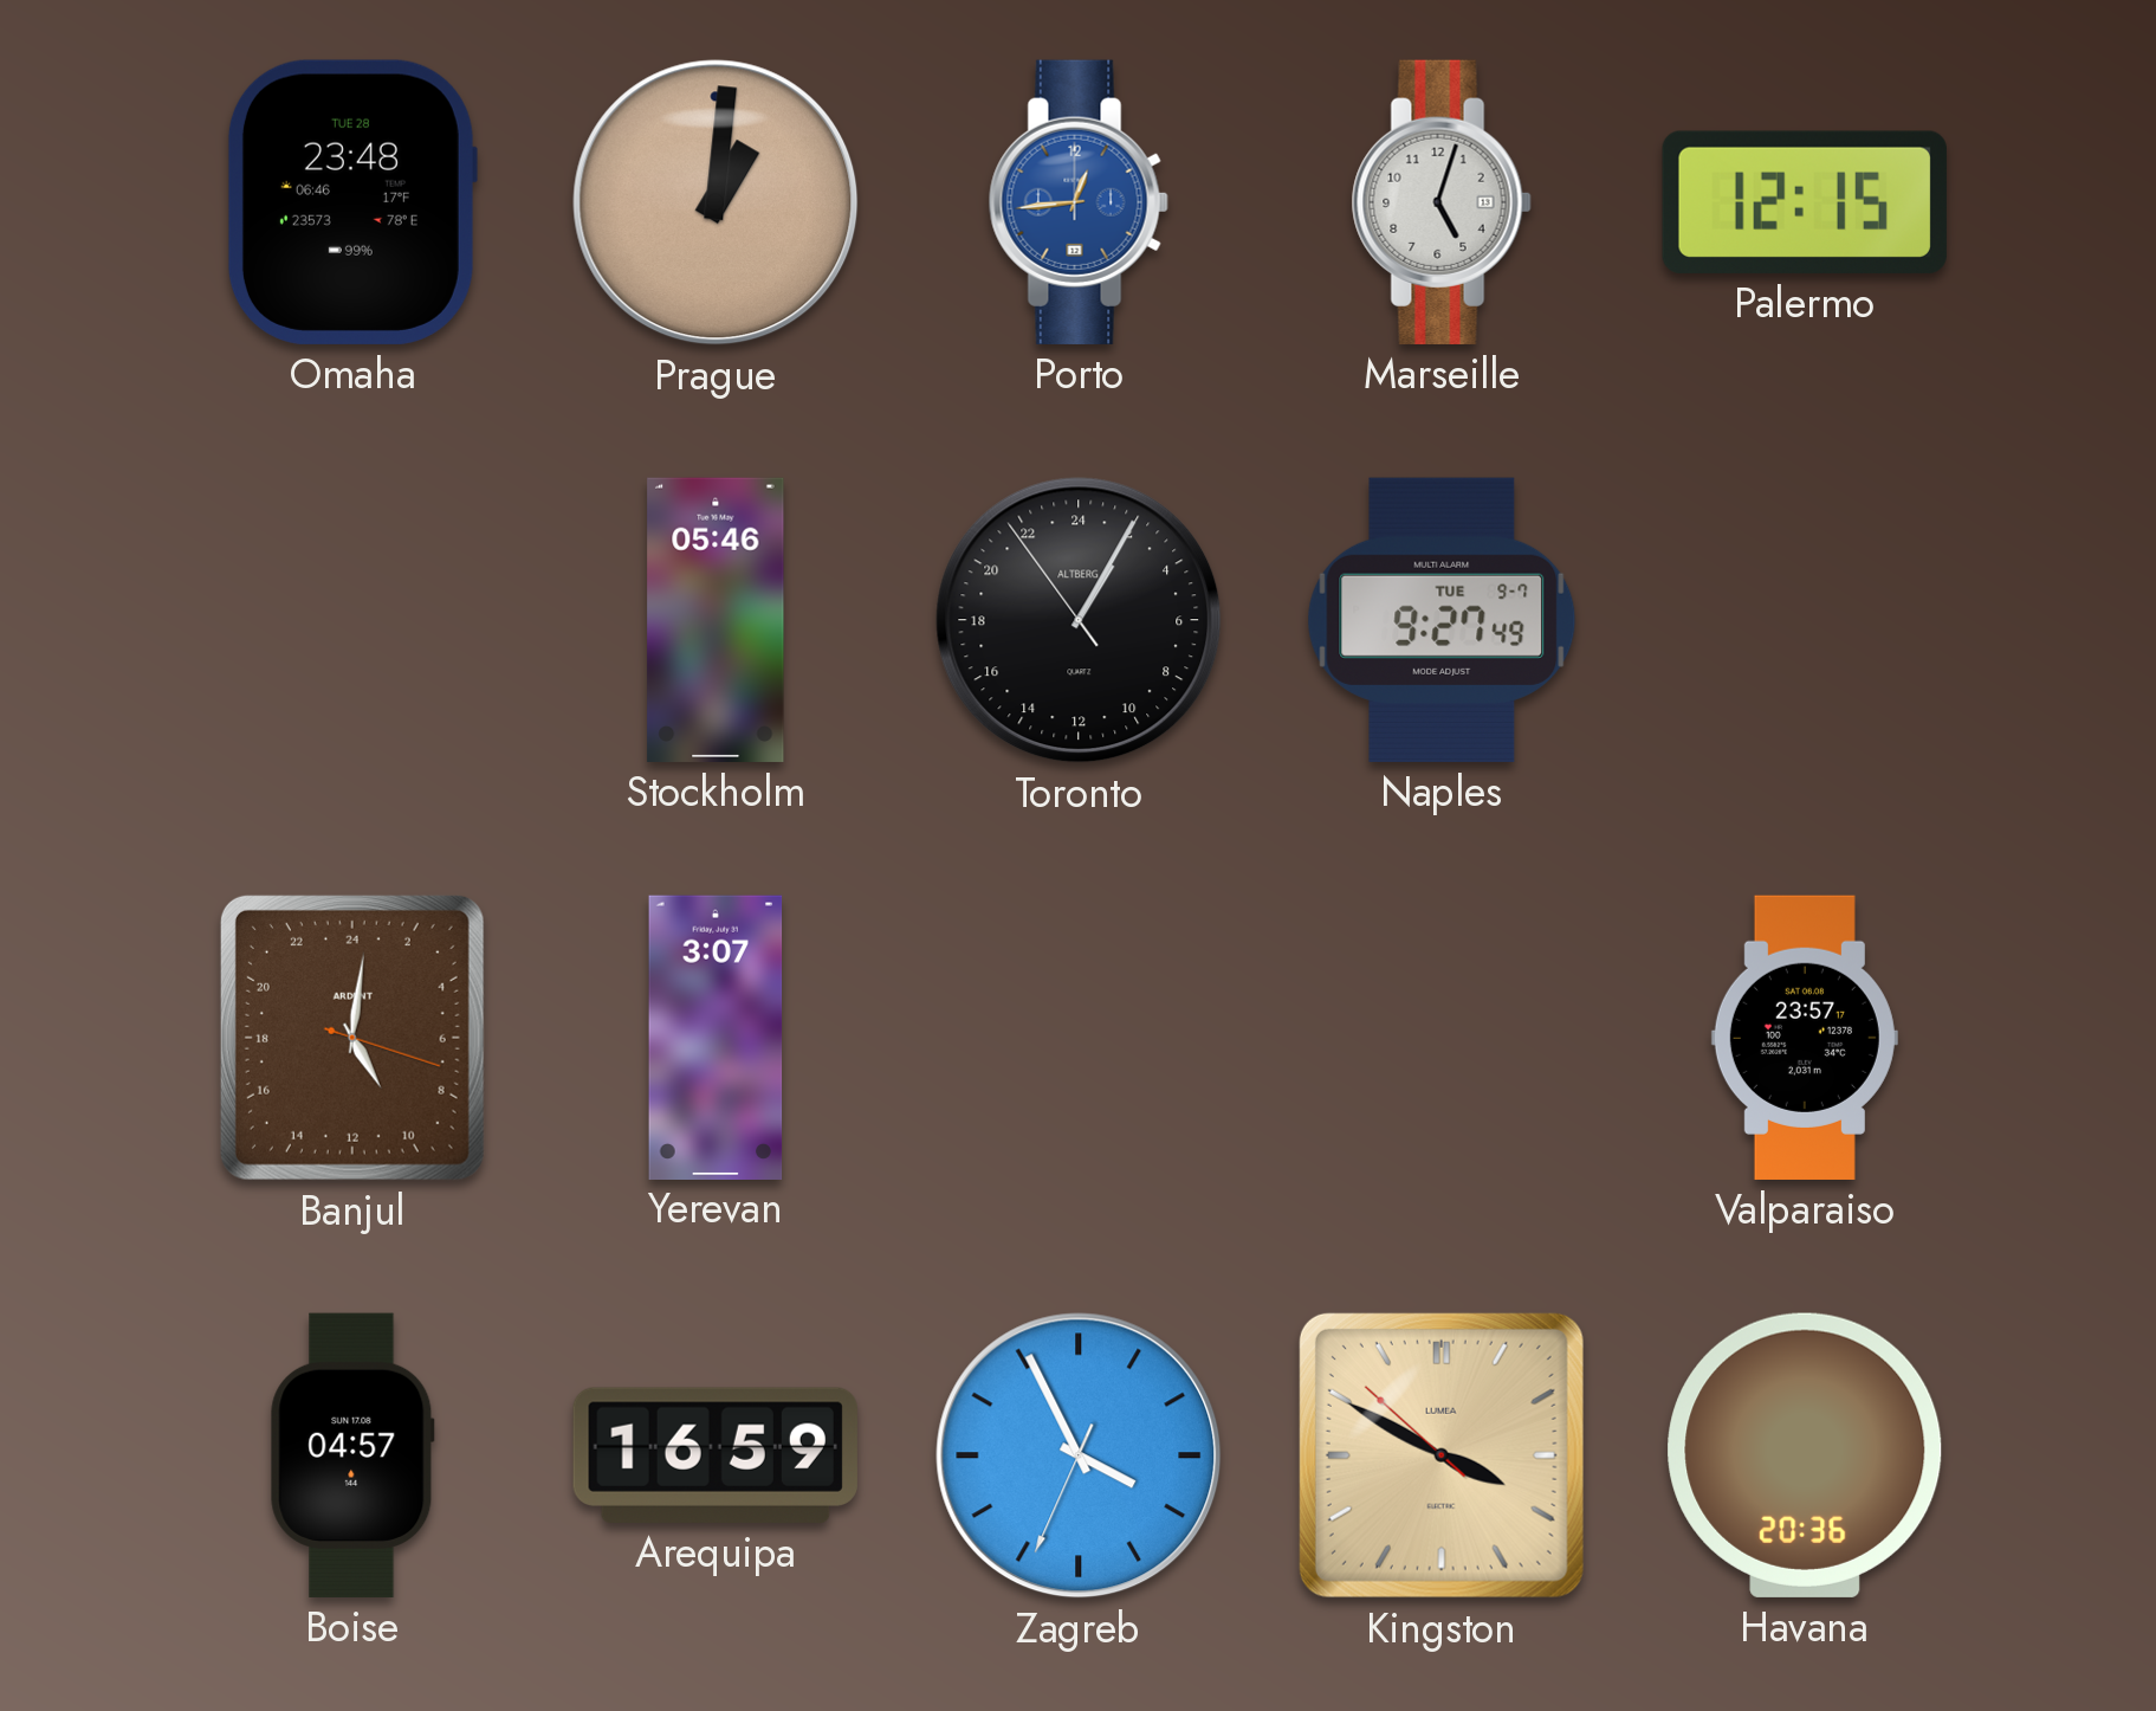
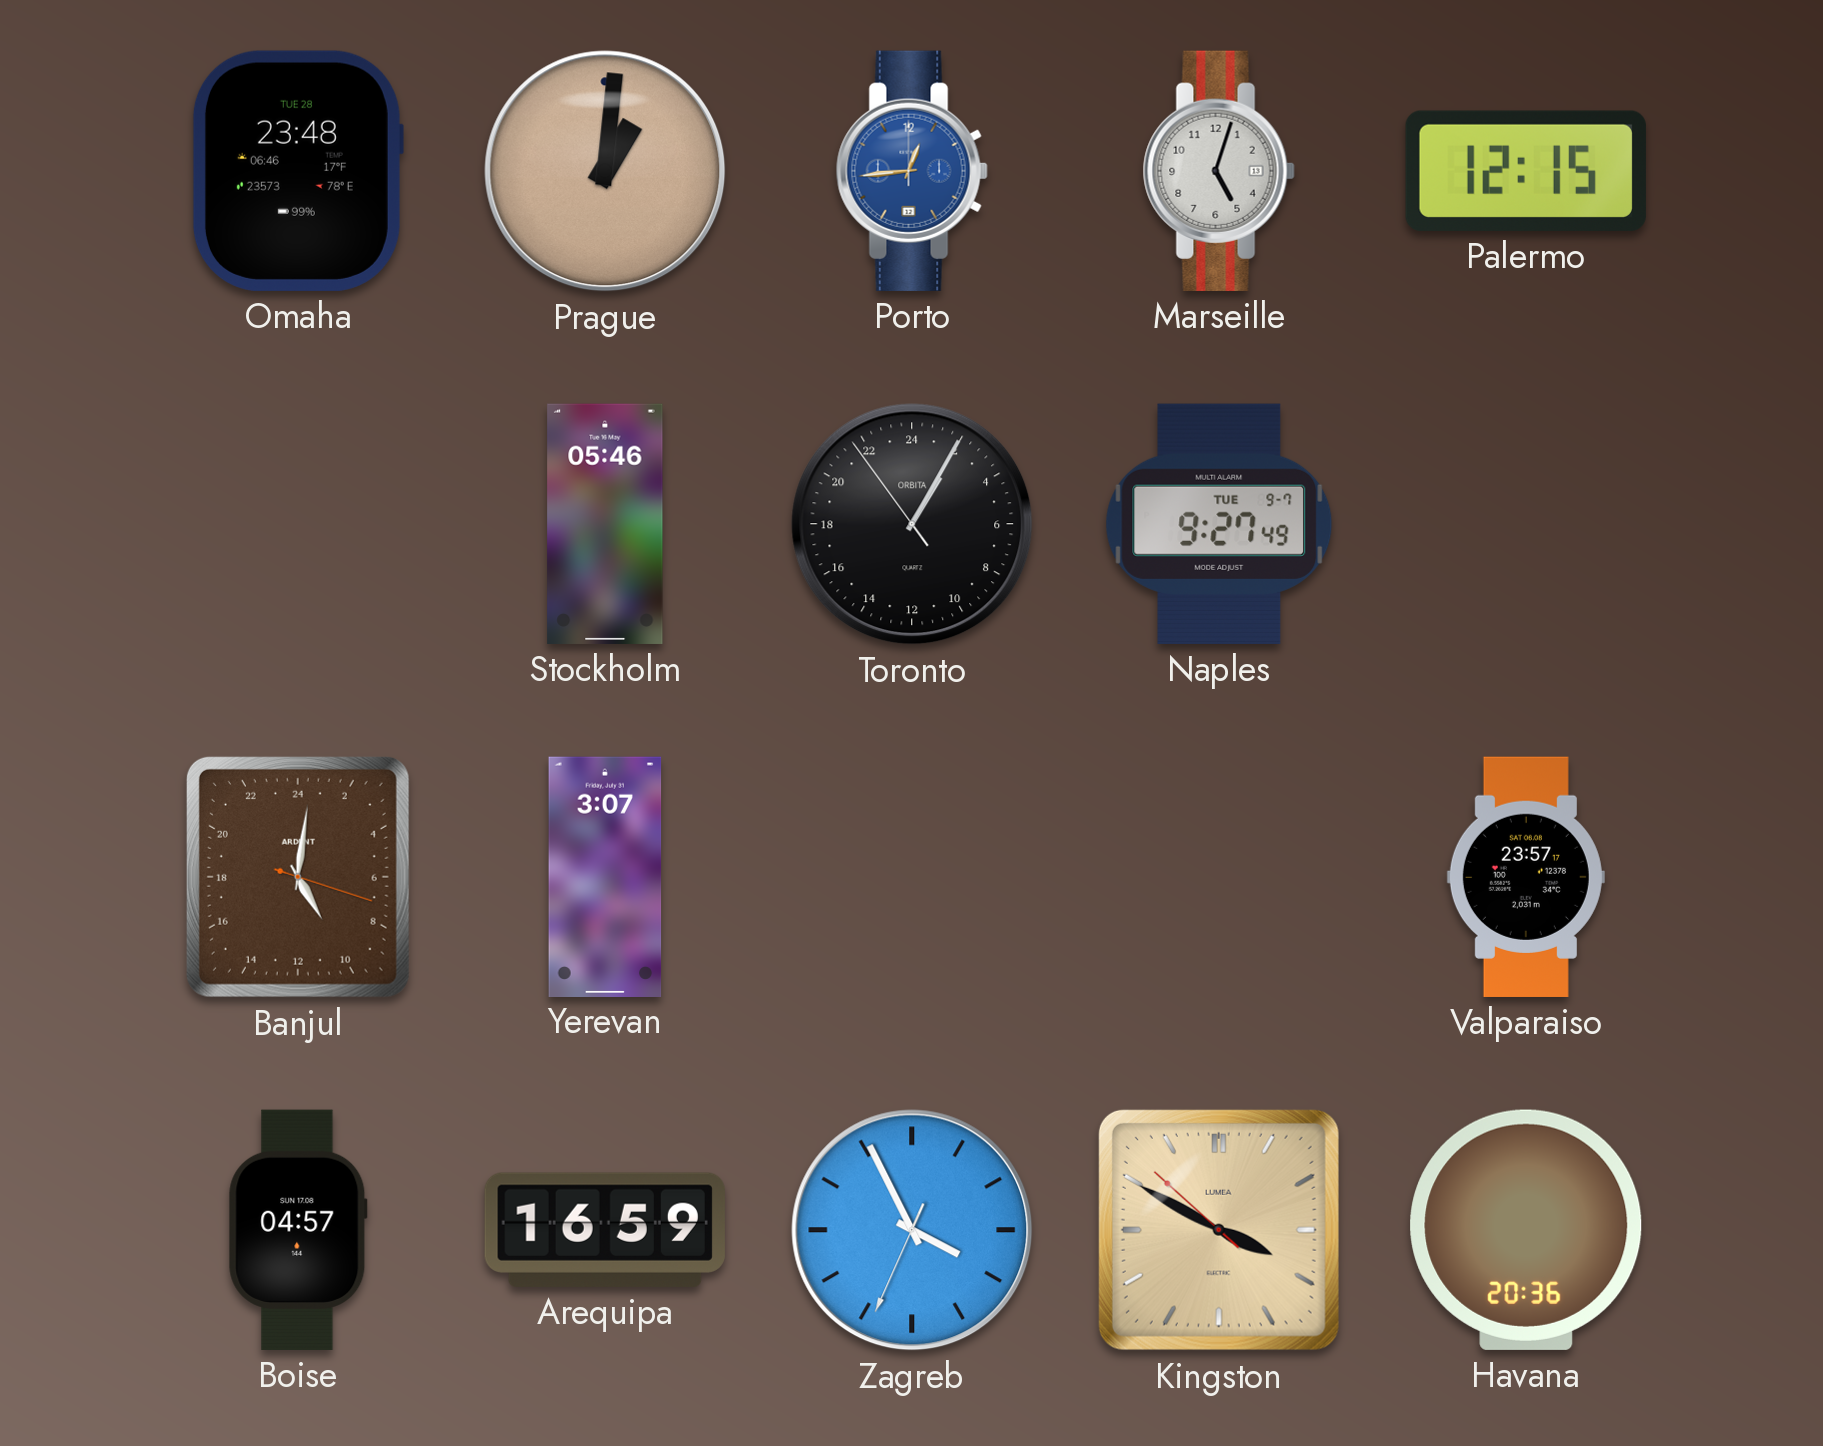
Toronto brand: ALTBERG -> ORBITA (912, 524)
